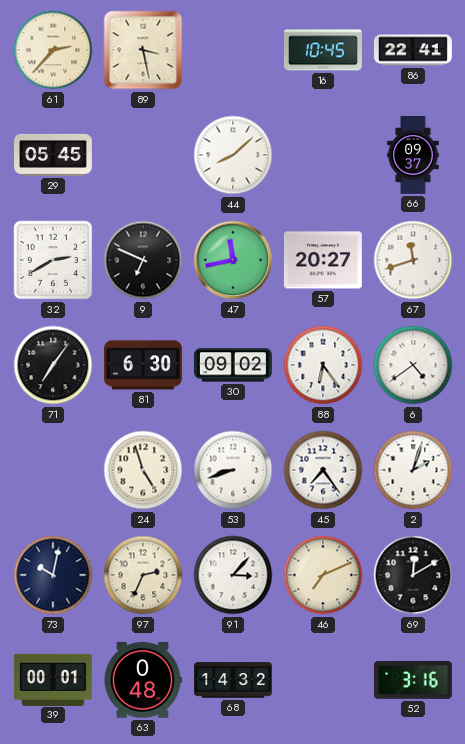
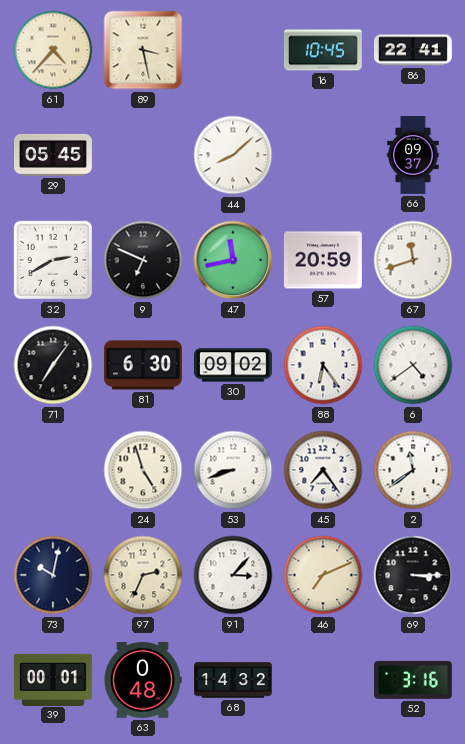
61: 2:37 -> 4:37 (53, 50)
57: 20:27 -> 20:59 (323, 260)
2: 2:03 -> 11:39 (413, 470)
69: 12:10 -> 3:15 (413, 575)
